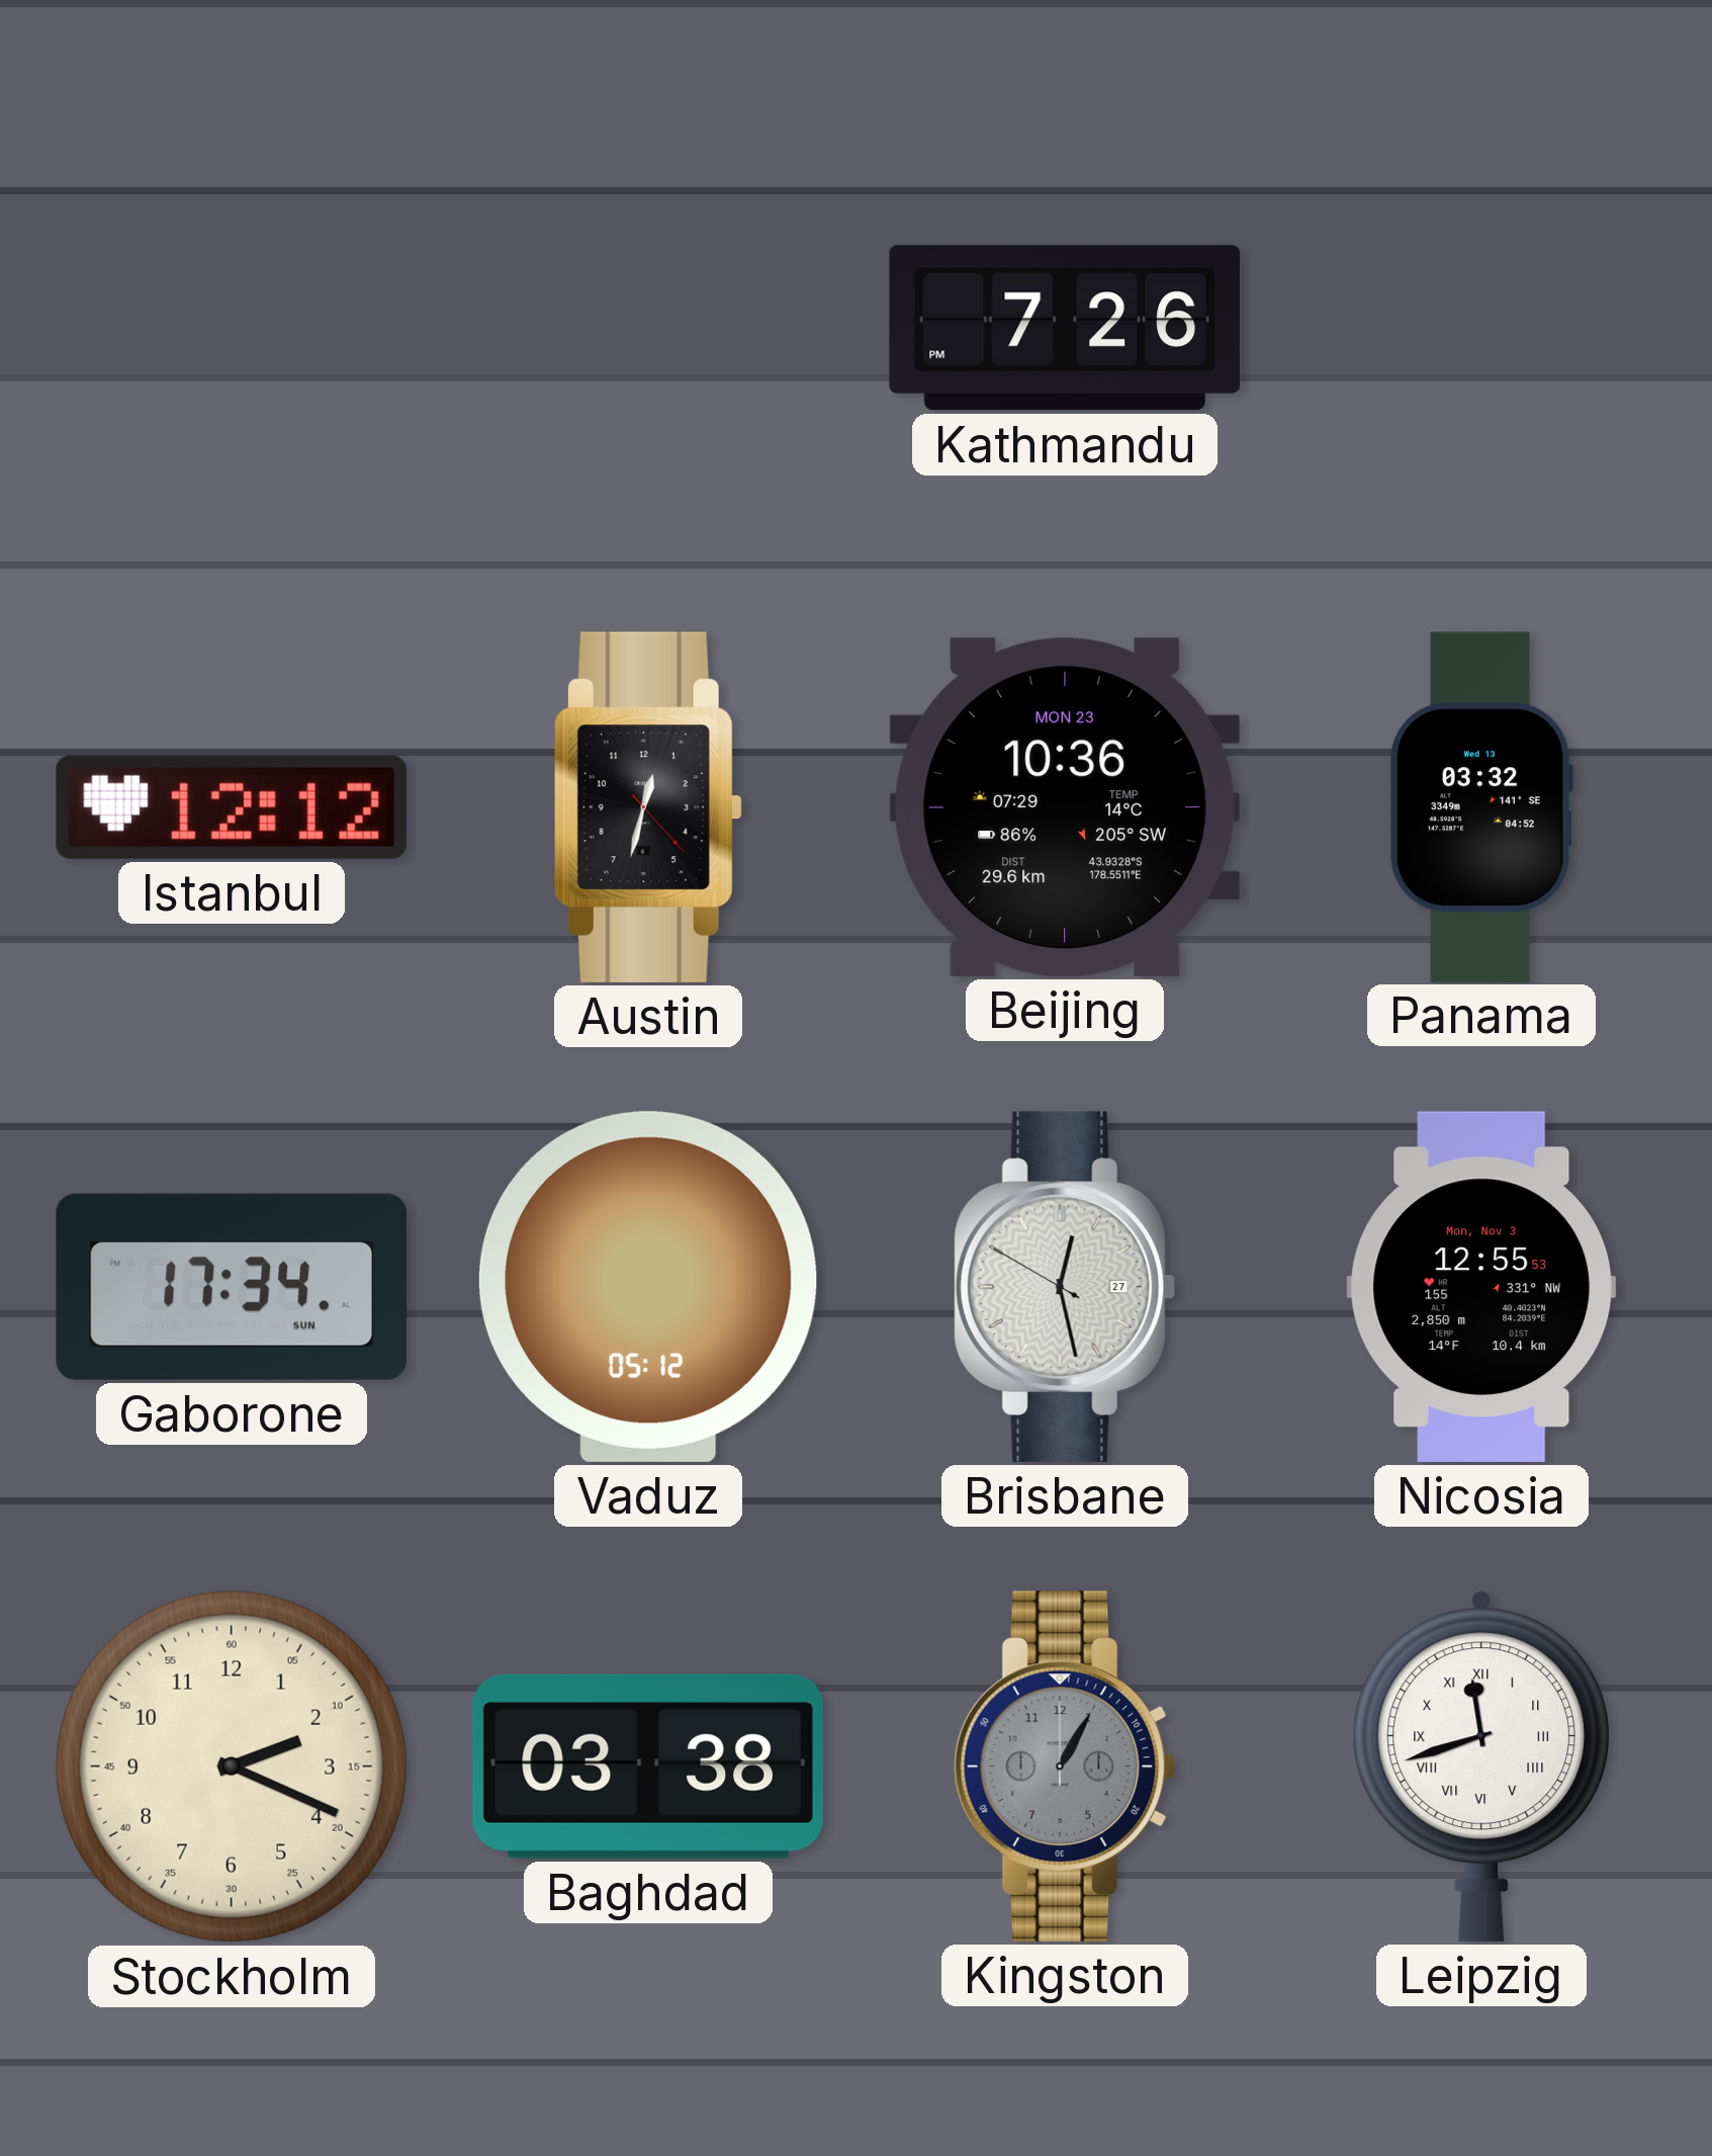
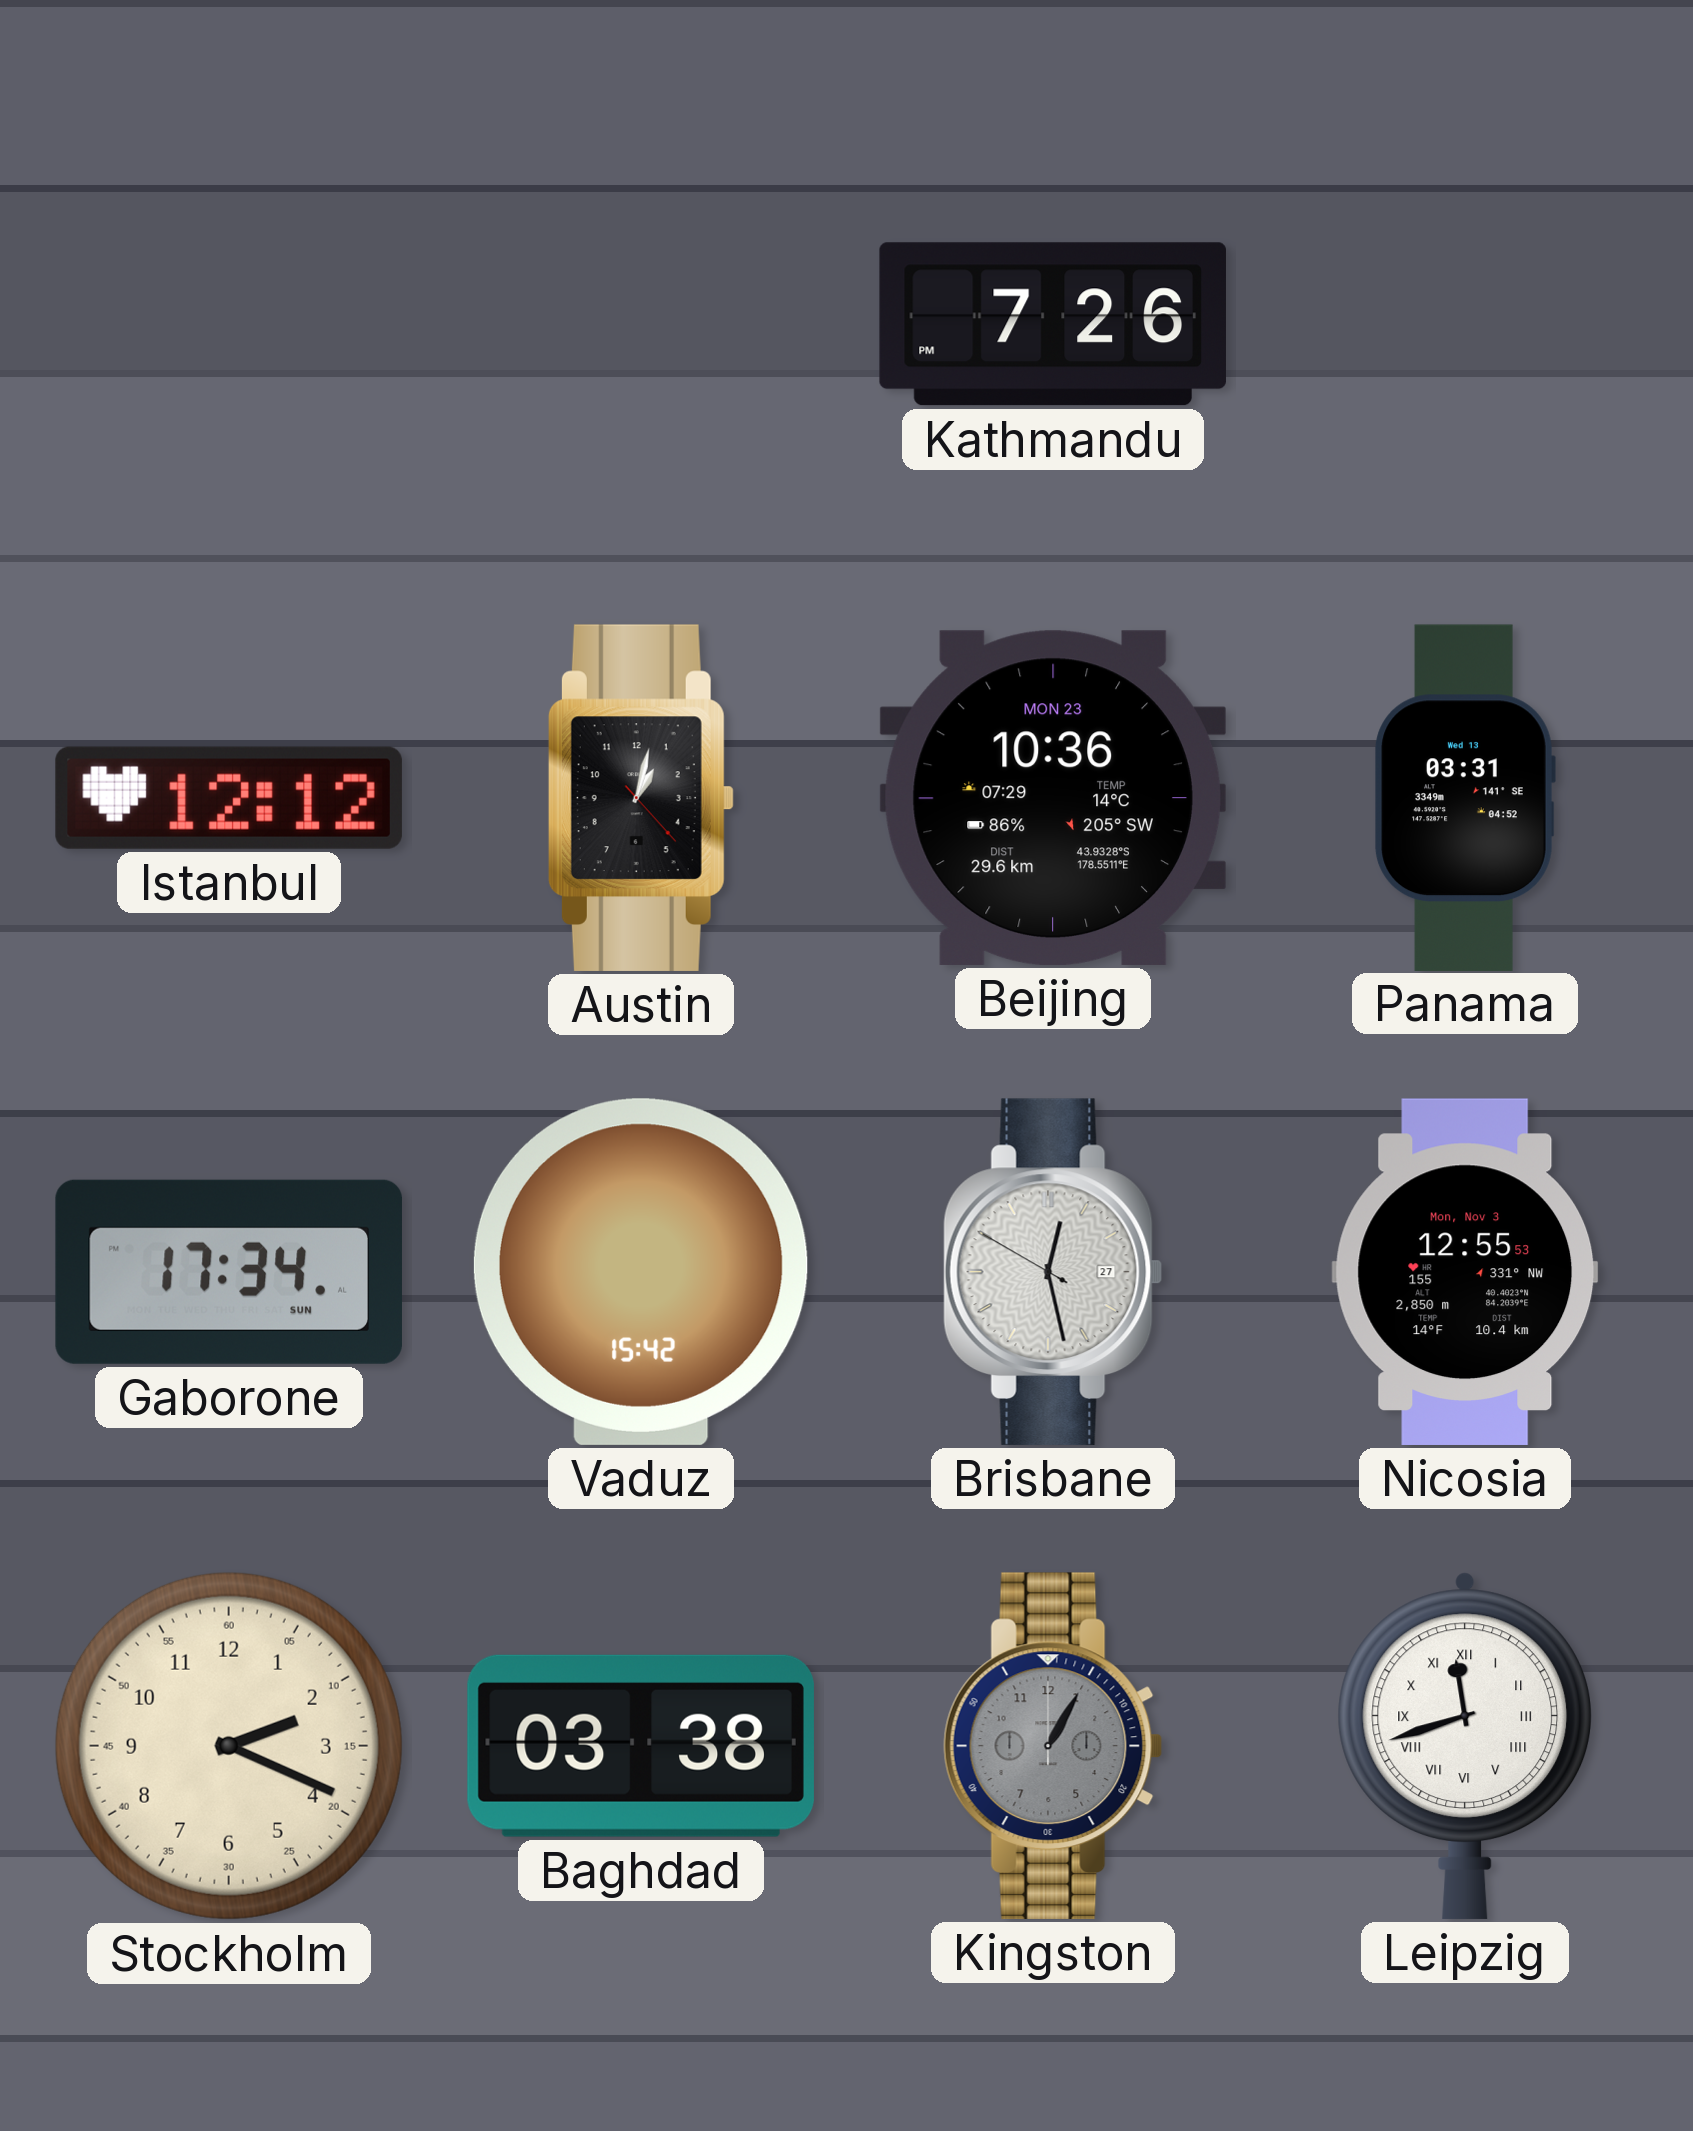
Austin: 12:32 -> 1:02 (641, 798)
Panama: 03:32 -> 03:31 (1465, 797)
Vaduz: 05:12 -> 15:42 (641, 1272)
